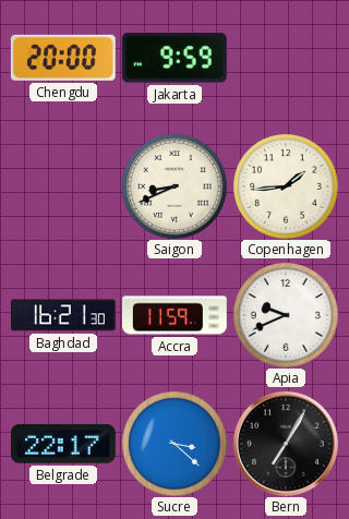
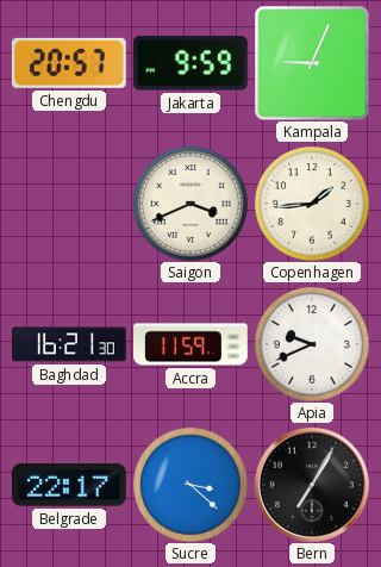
Chengdu: 20:00 -> 20:57 (69, 63)
Kampala: none -> 9:04 (312, 63)
Saigon: 8:41 -> 3:41 (190, 204)
